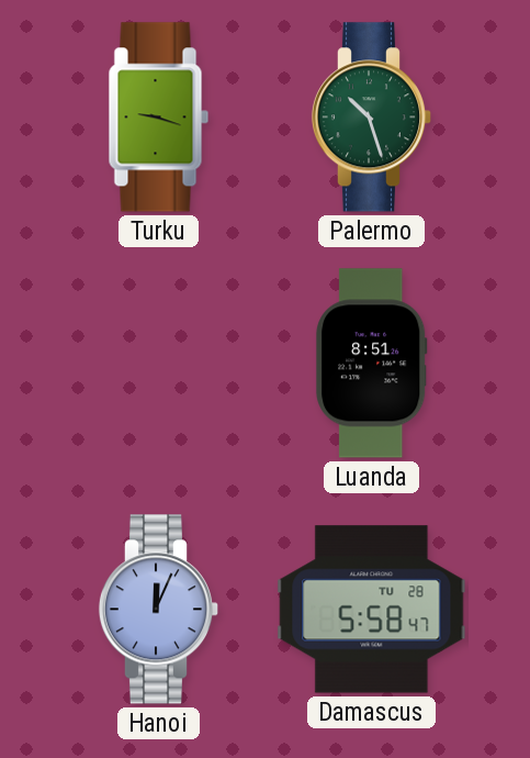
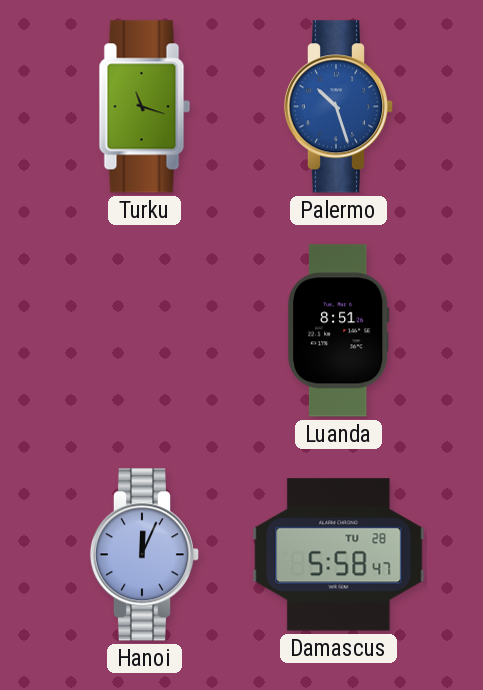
Turku: 9:18 -> 11:18 (145, 107)
Palermo dial: green -> blue (339, 107)
